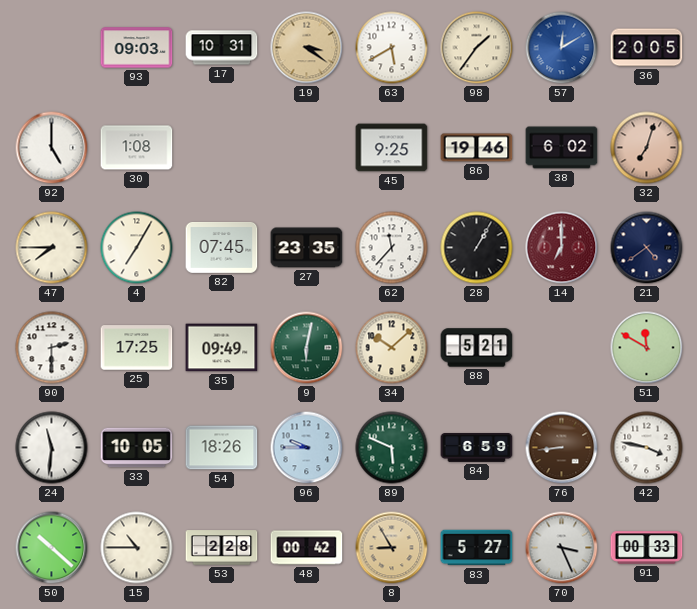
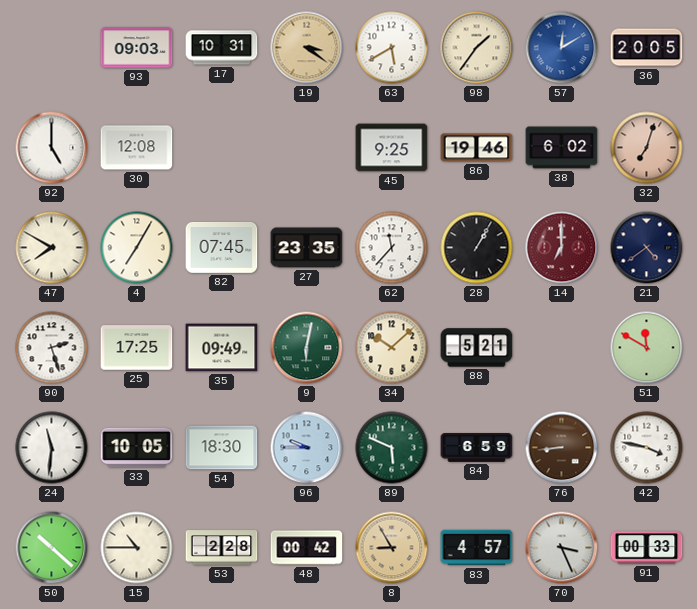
30: 1:08 -> 12:08 (137, 148)
47: 7:45 -> 7:50 (52, 248)
90: 2:30 -> 2:27 (52, 348)
54: 18:26 -> 18:30 (222, 448)
83: 5:27 -> 4:57 (477, 548)
